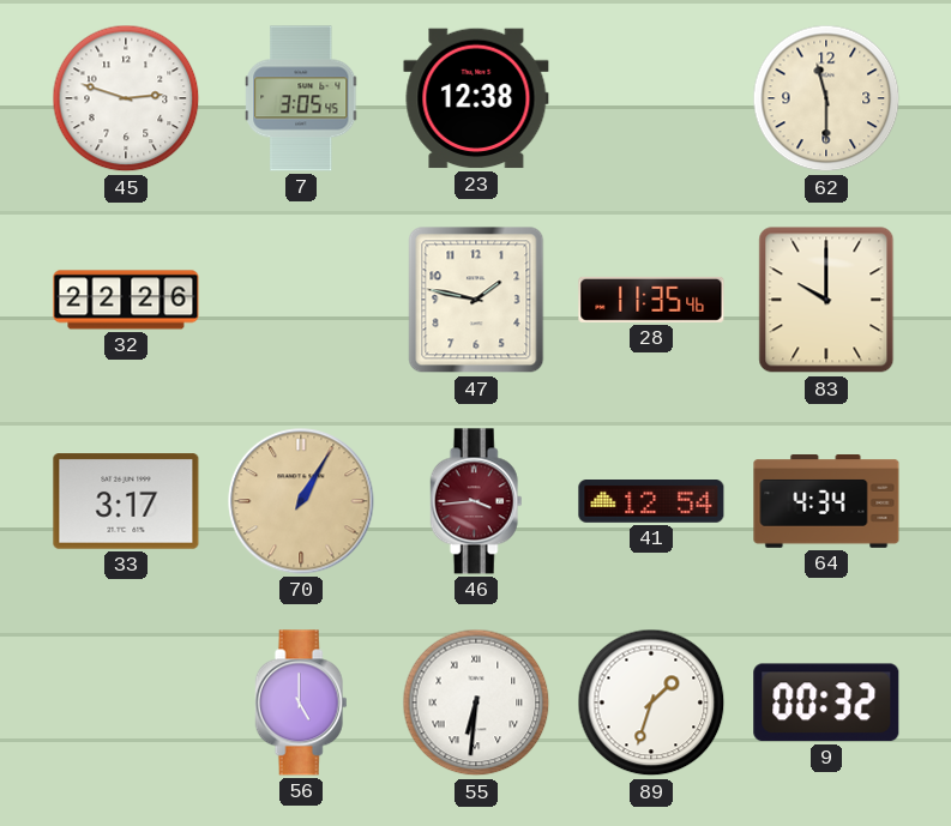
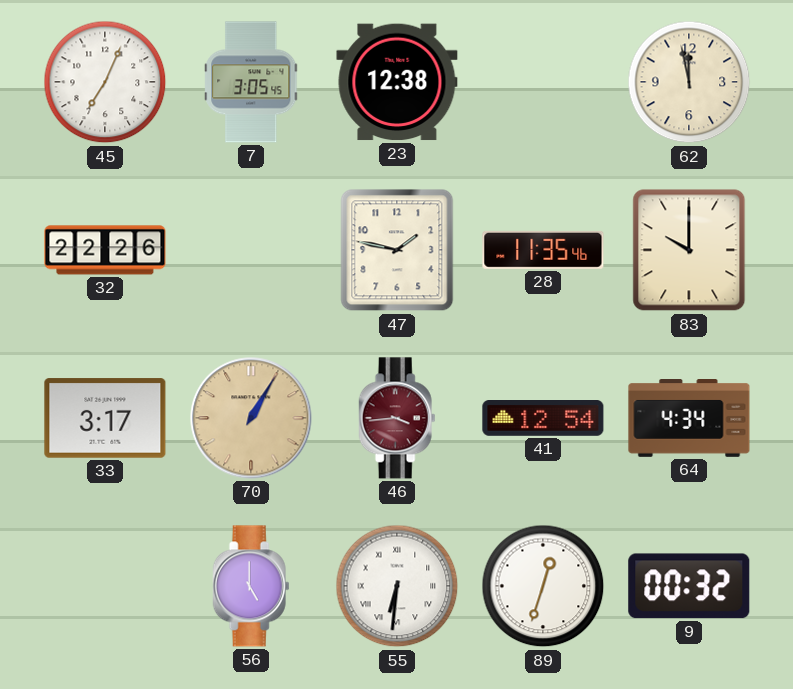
45: 2:48 -> 7:04 (105, 82)
62: 11:30 -> 11:58 (689, 82)
89: 1:33 -> 12:33 (543, 586)
